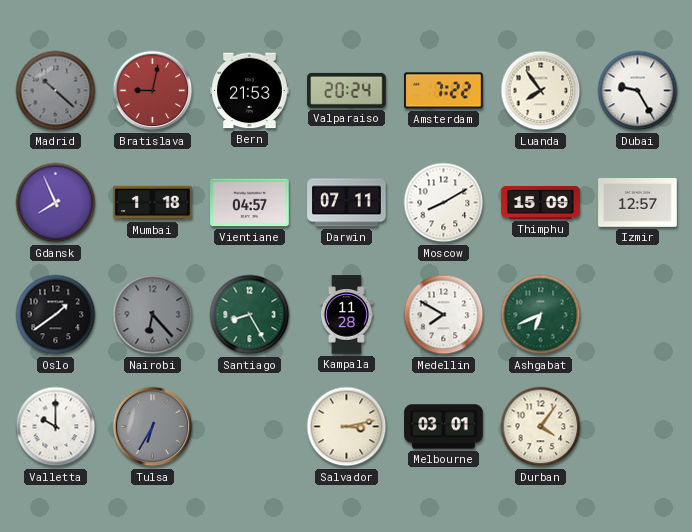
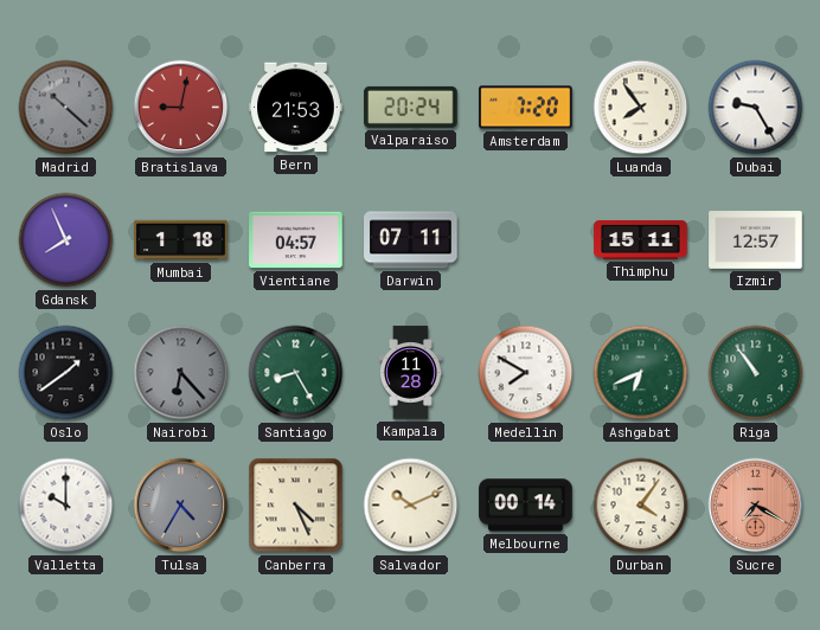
Amsterdam: 7:22 -> 7:20 (526, 108)
Moscow: 8:10 -> none (444, 203)
Thimphu: 15:09 -> 15:11 (641, 239)
Riga: none -> 10:54 (756, 373)
Tulsa: 6:35 -> 4:35 (181, 506)
Canberra: none -> 4:26 (296, 506)
Salvador: 3:13 -> 10:11 (411, 506)
Melbourne: 03:01 -> 00:14 (526, 506)
Sucre: none -> 7:20 (756, 506)
